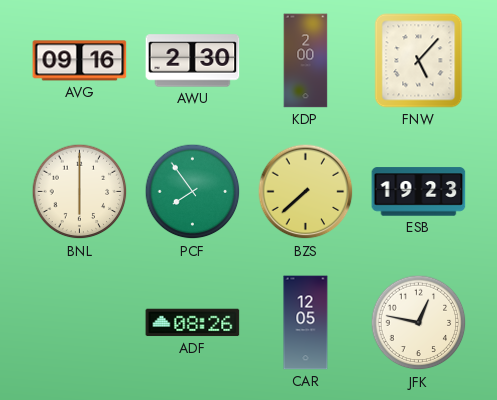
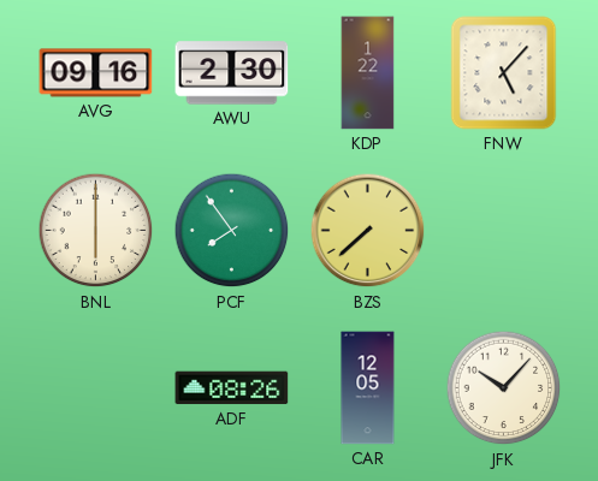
KDP: 2:00 -> 1:22 (368, 73)
ESB: 19:23 -> none (419, 192)
JFK: 12:47 -> 10:07 (504, 388)
